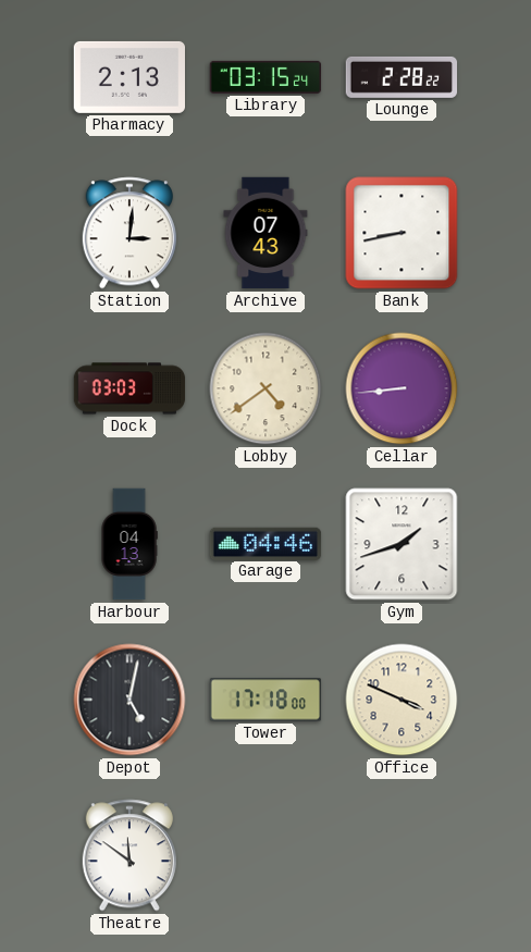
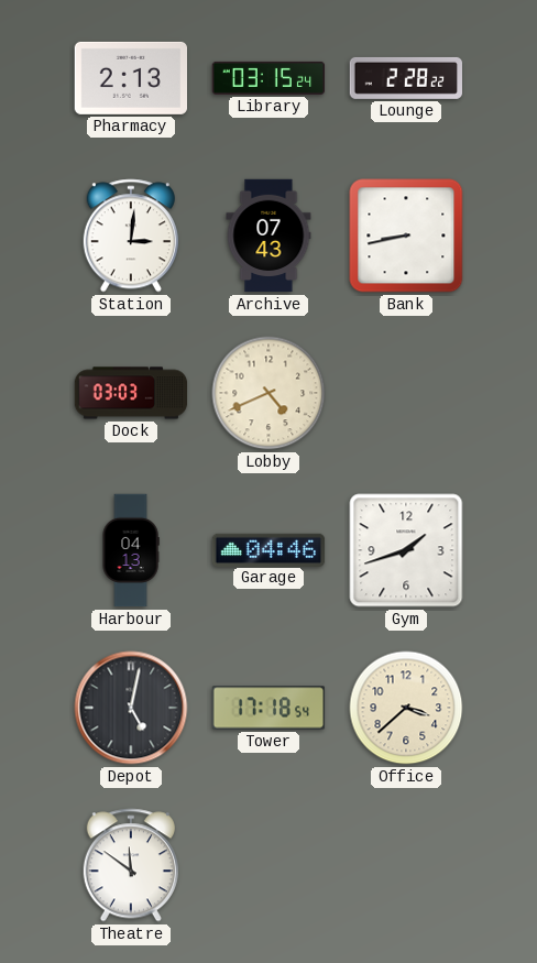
Lobby: 4:39 -> 4:41 (268, 393)
Cellar: 8:44 -> none (402, 388)
Tower: 17:18:00 -> 17:18:54 (268, 708)
Office: 3:49 -> 3:38 (406, 708)
